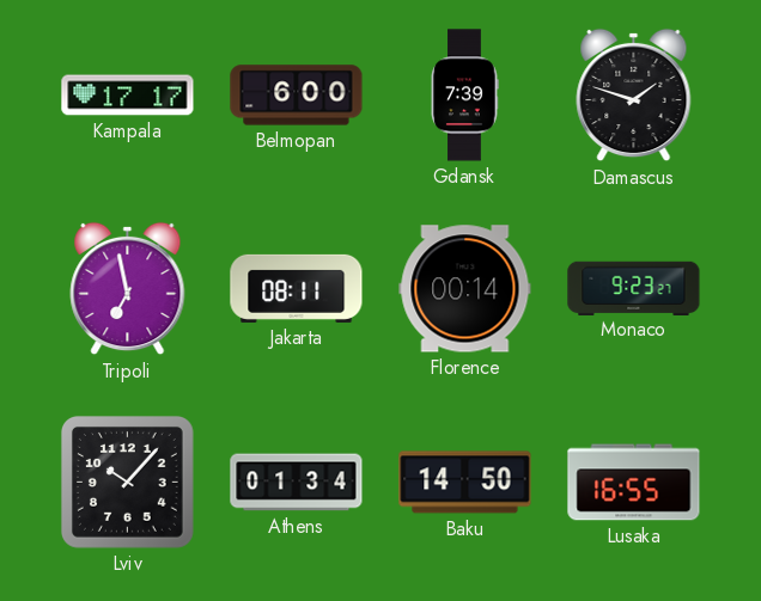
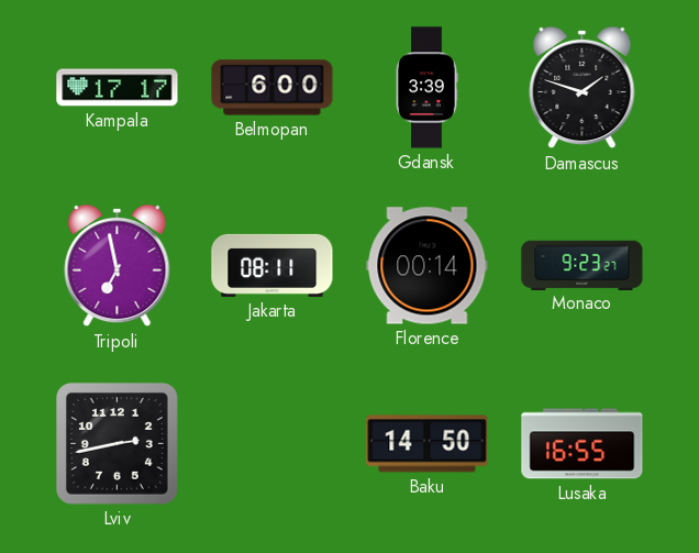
Gdansk: 7:39 -> 3:39 (426, 88)
Lviv: 10:07 -> 2:43 (118, 444)
Athens: 01:34 -> none (297, 483)
